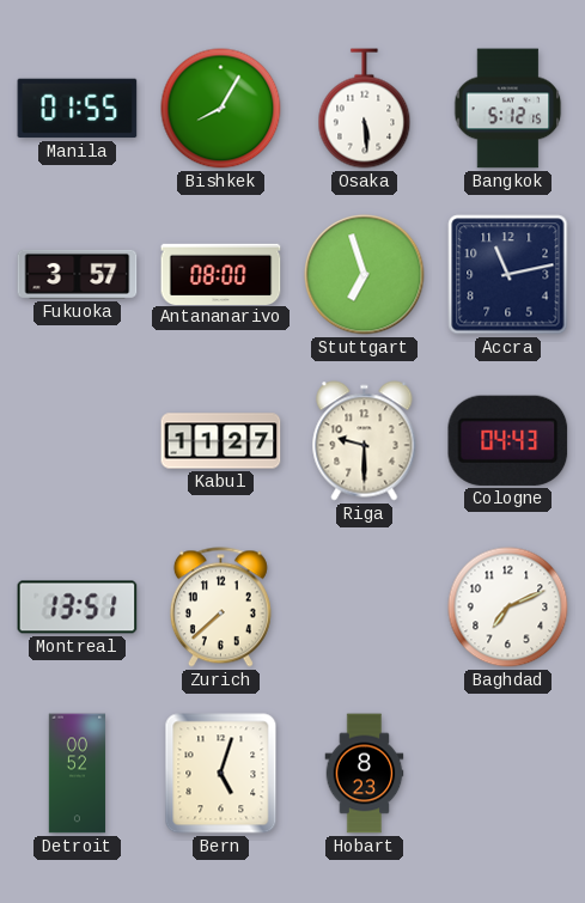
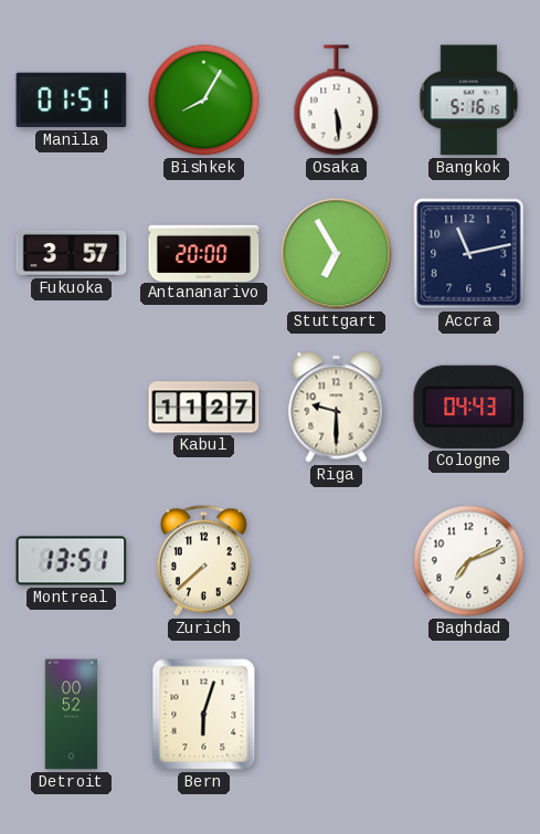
Manila: 01:55 -> 01:51 (72, 101)
Bangkok: 5:12 -> 5:16 (469, 101)
Antananarivo: 08:00 -> 20:00 (204, 253)
Stuttgart: 6:57 -> 6:55 (337, 254)
Bern: 5:03 -> 6:03 (204, 715)
Hobart: 8:23 -> none (365, 774)
